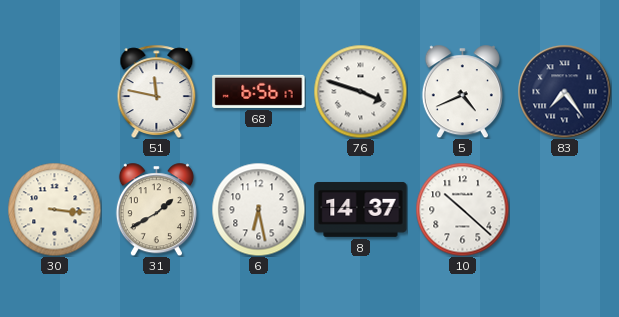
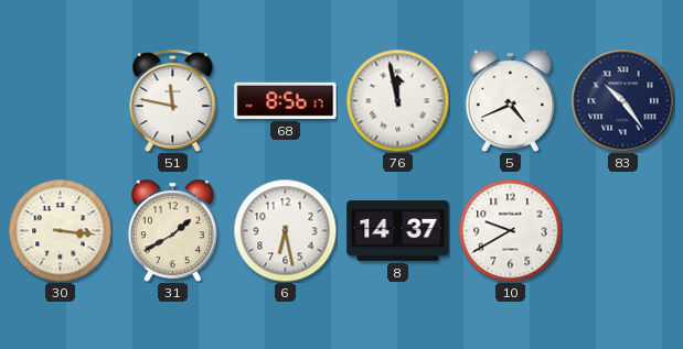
68: 6:56 -> 8:56 (286, 100)
76: 3:48 -> 11:58 (397, 100)
83: 7:24 -> 10:24 (622, 100)
10: 10:22 -> 9:40 (510, 230)
